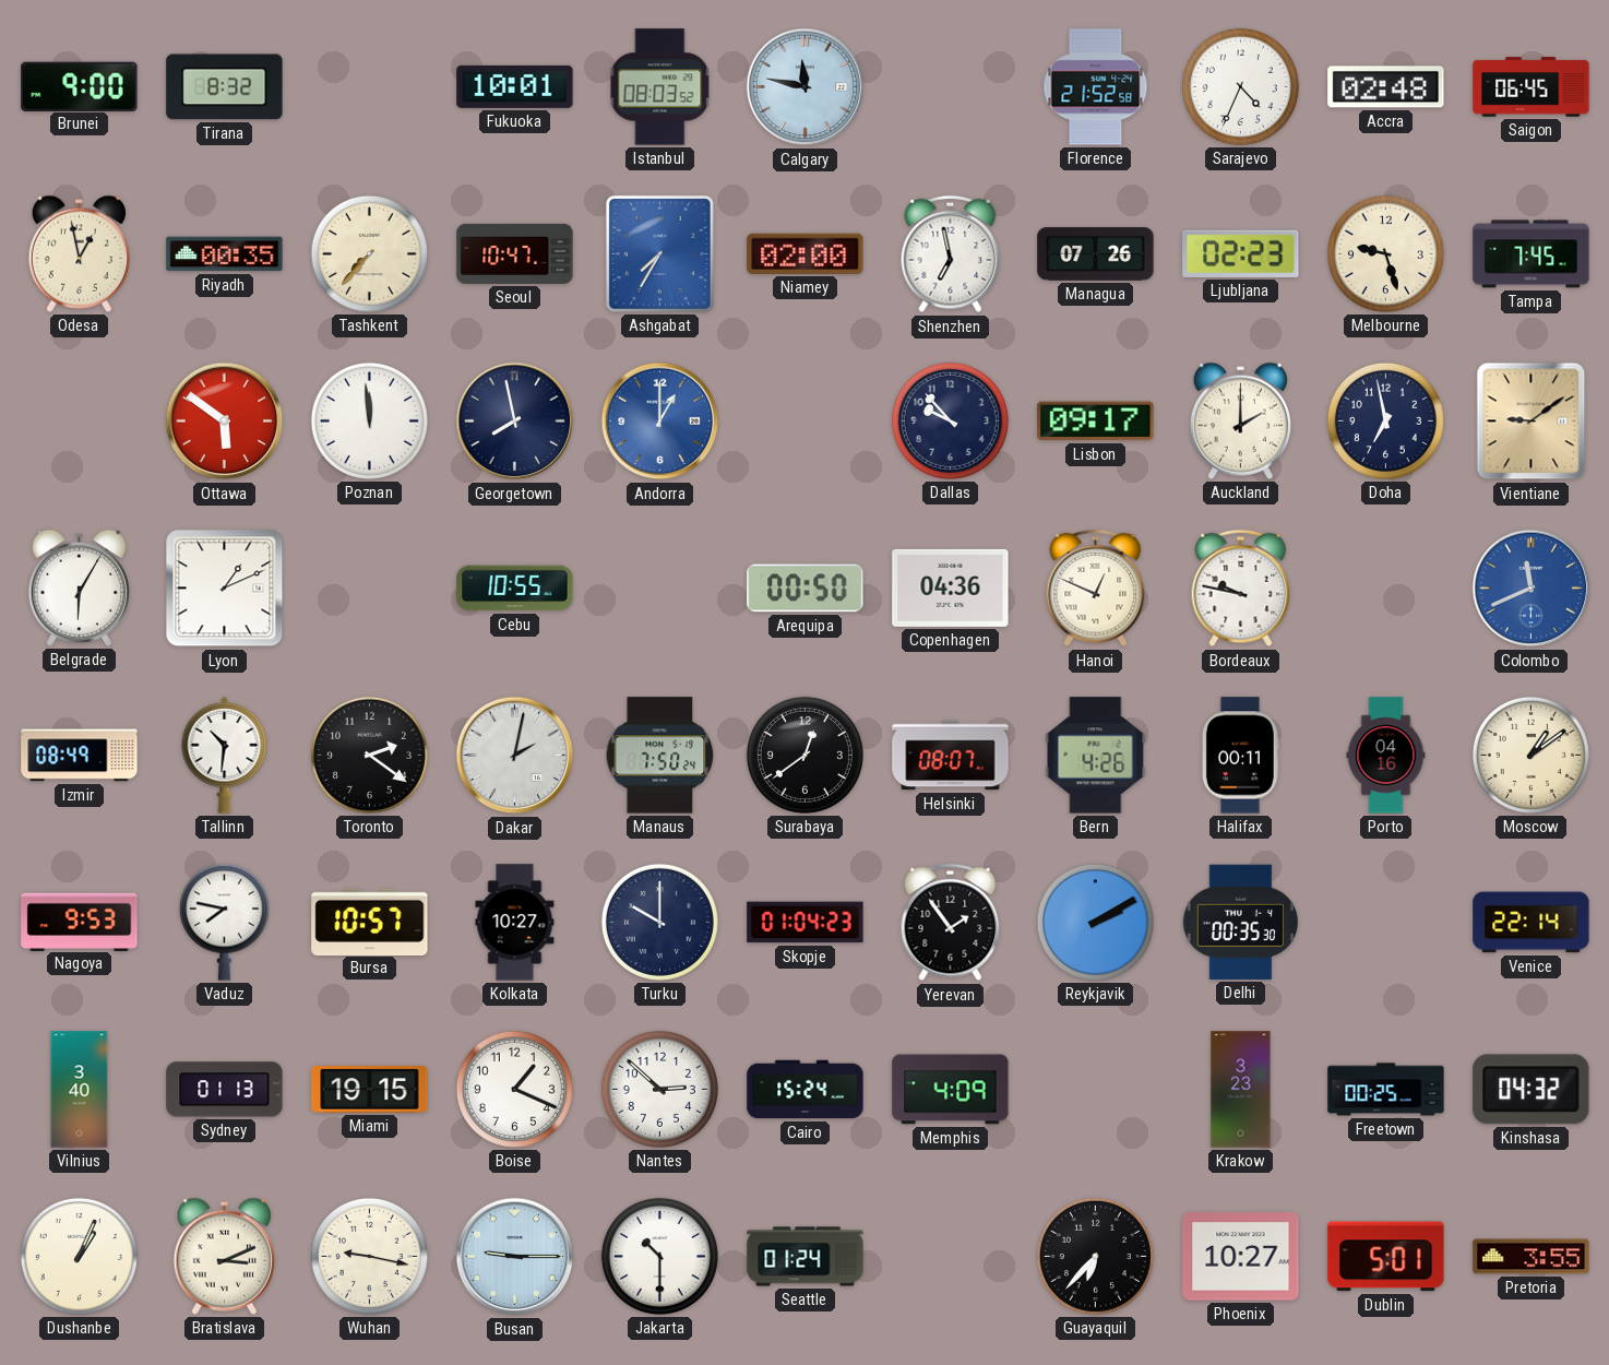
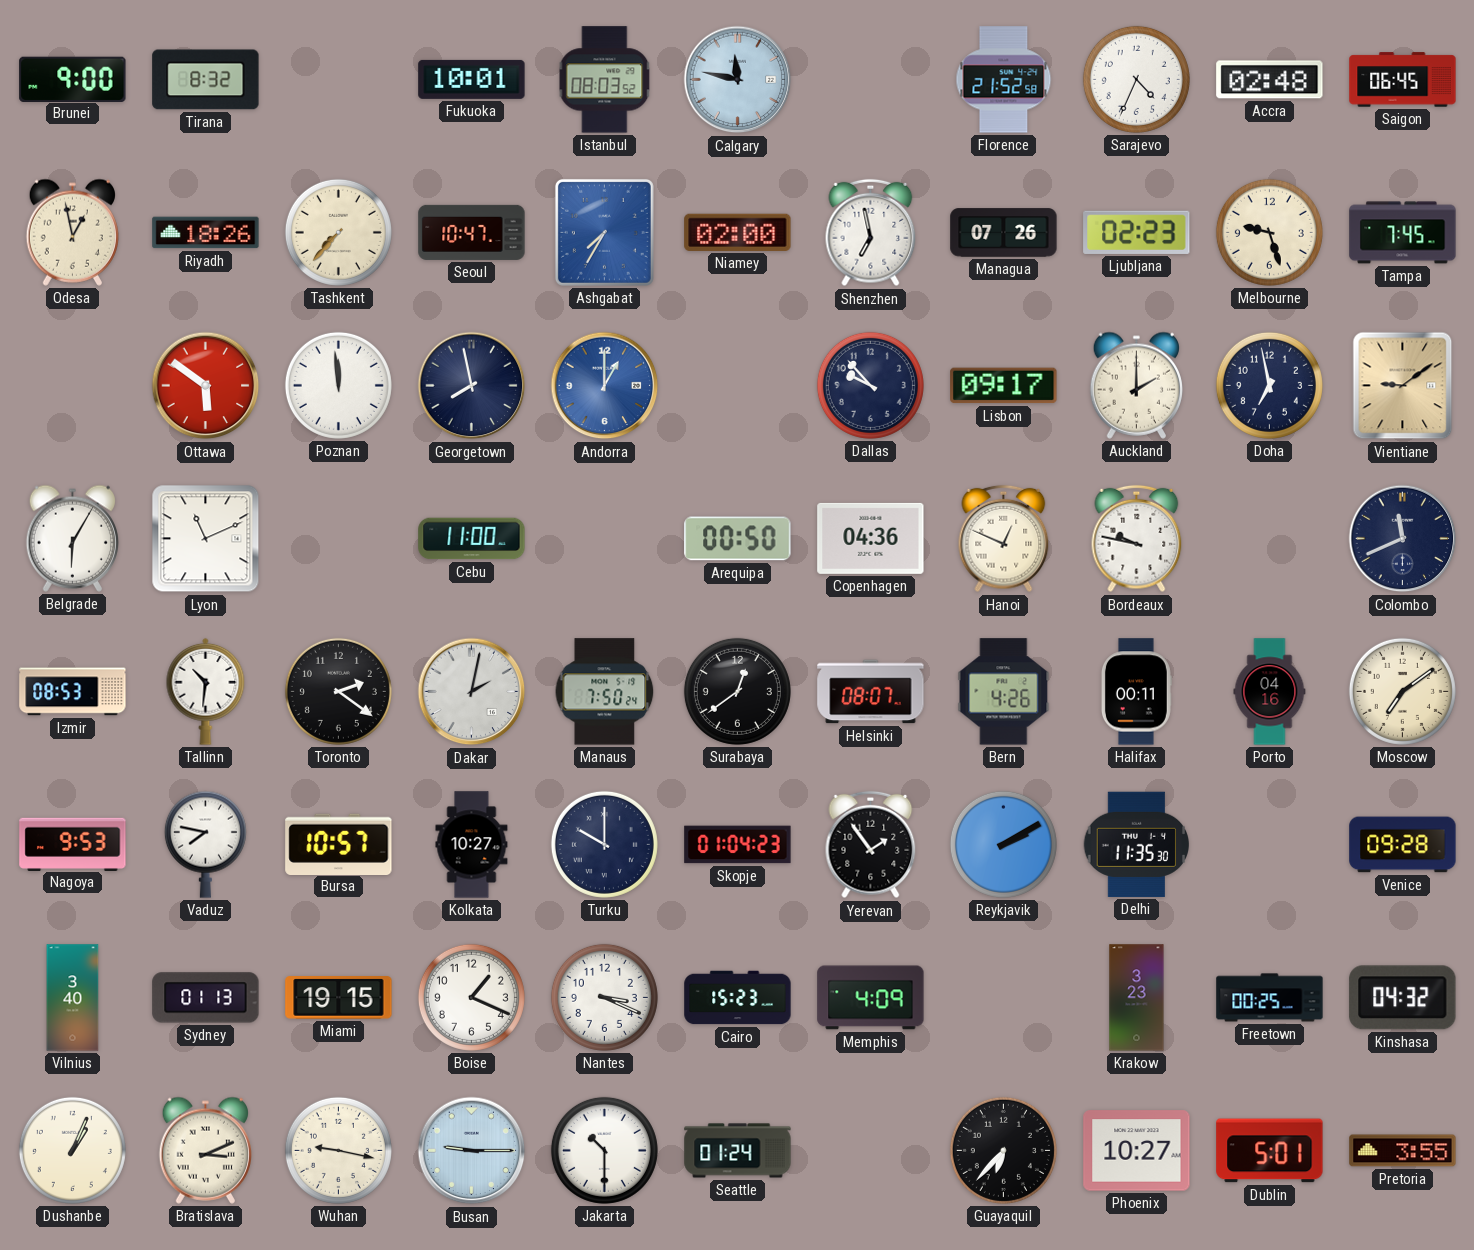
Riyadh: 00:35 -> 18:26 (206, 233)
Lyon: 1:11 -> 11:11 (206, 539)
Cebu: 10:55 -> 11:00 (472, 539)
Colombo dial: blue -> navy (1403, 539)
Izmir: 08:49 -> 08:53 (73, 692)
Moscow: 1:09 -> 7:09 (1402, 691)
Delhi: 00:35 -> 11:35 (1136, 844)
Venice: 22:14 -> 09:28 (1403, 845)
Nantes: 2:52 -> 3:19 (604, 997)
Cairo: 15:24 -> 15:23 (738, 998)
